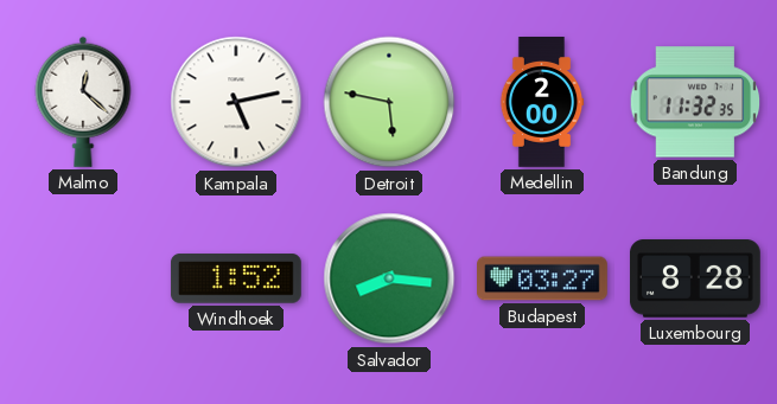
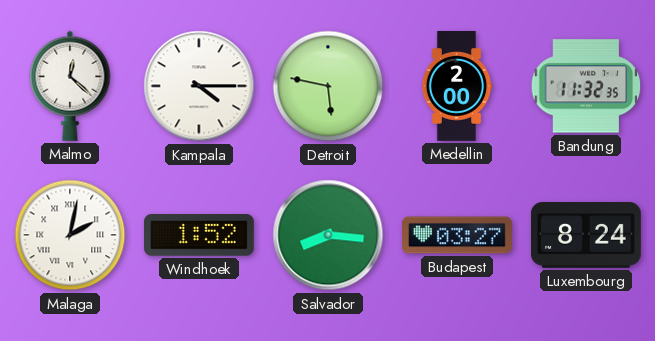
Kampala: 5:13 -> 4:15 (199, 86)
Malaga: none -> 2:02 (70, 235)
Luxembourg: 8:28 -> 8:24 (587, 235)
